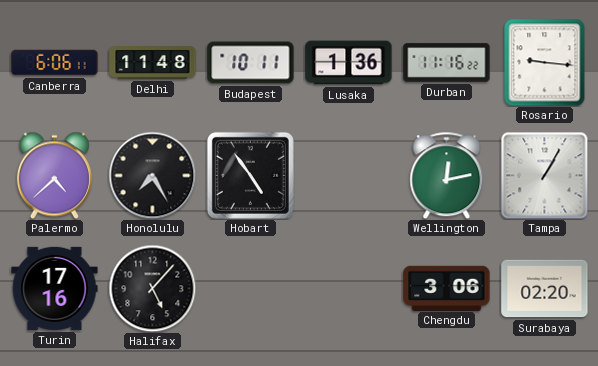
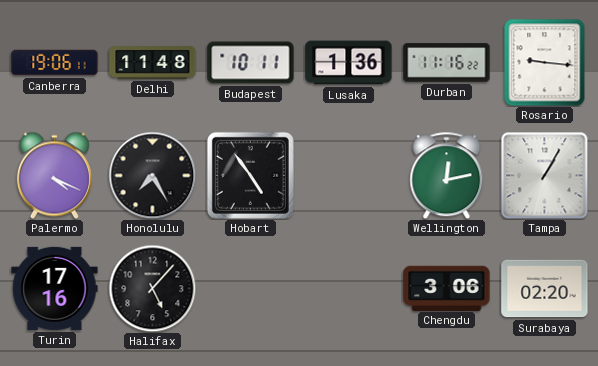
Canberra: 6:06 -> 19:06 (55, 63)
Palermo: 4:38 -> 4:19 (54, 175)
